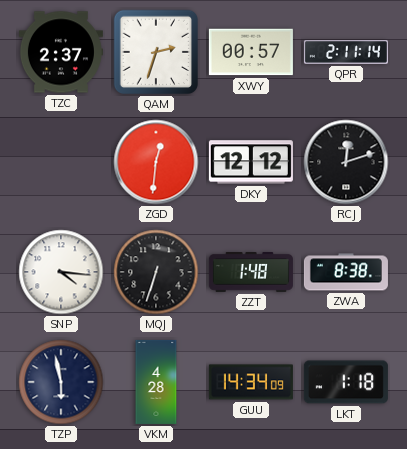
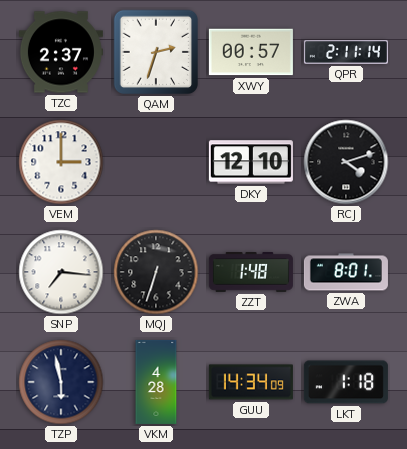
VEM: none -> 3:00 (61, 162)
ZGD: 12:31 -> none (156, 162)
DKY: 12:12 -> 12:10 (251, 162)
RCJ: 12:12 -> 4:12 (346, 162)
SNP: 4:16 -> 7:16 (61, 272)
ZWA: 8:38 -> 8:01 (346, 272)
